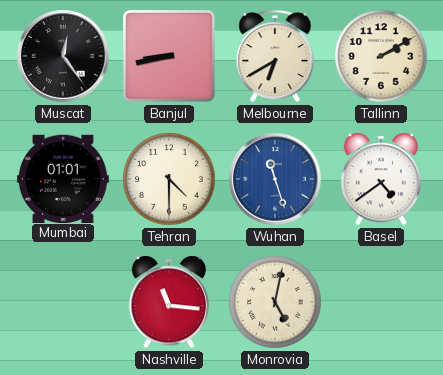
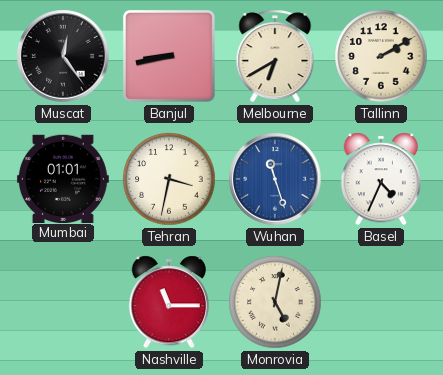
Tehran: 4:30 -> 3:32 (169, 179)
Basel: 4:39 -> 4:34 (380, 179)
Nashville: 11:16 -> 11:15 (168, 302)
